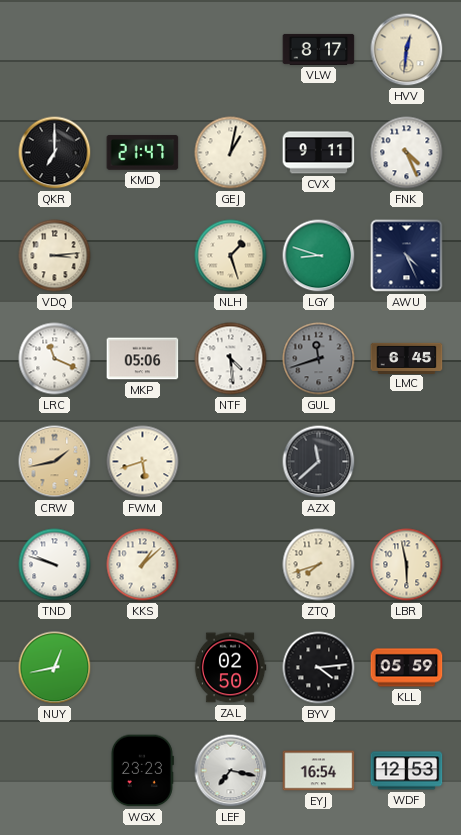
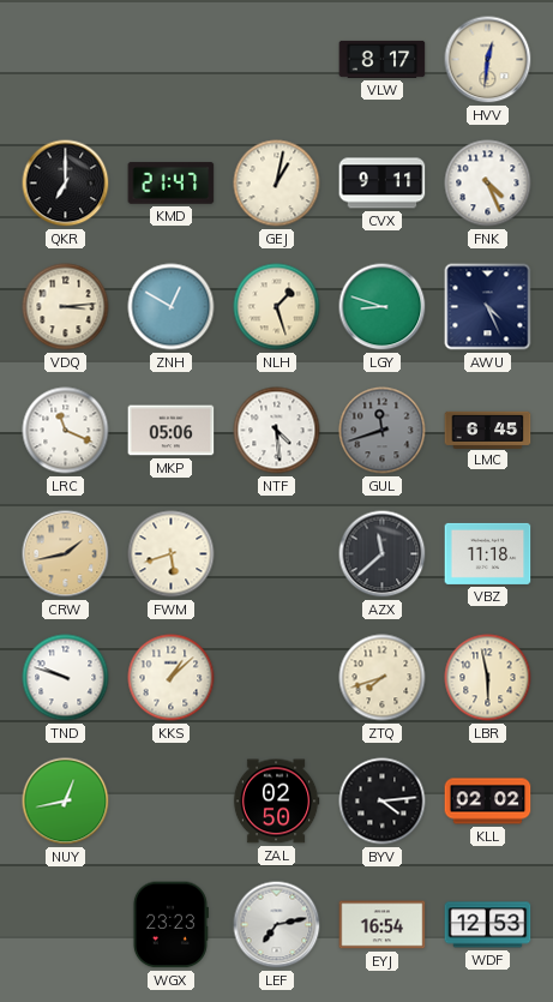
ZNH: none -> 12:50 (172, 307)
VBZ: none -> 11:18 (488, 553)
KLL: 05:59 -> 02:02 (488, 802)
LEF: 7:17 -> 7:13 (277, 925)
